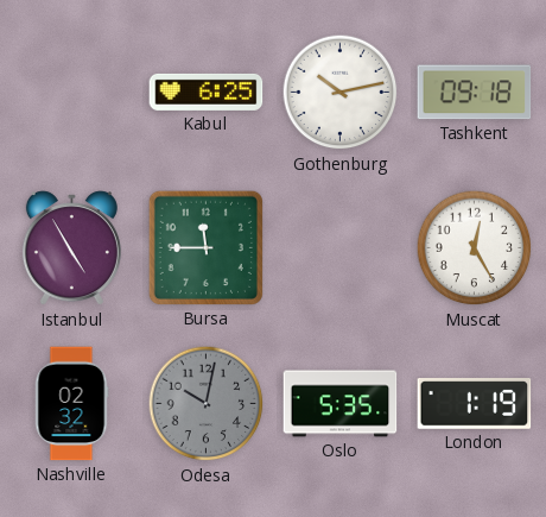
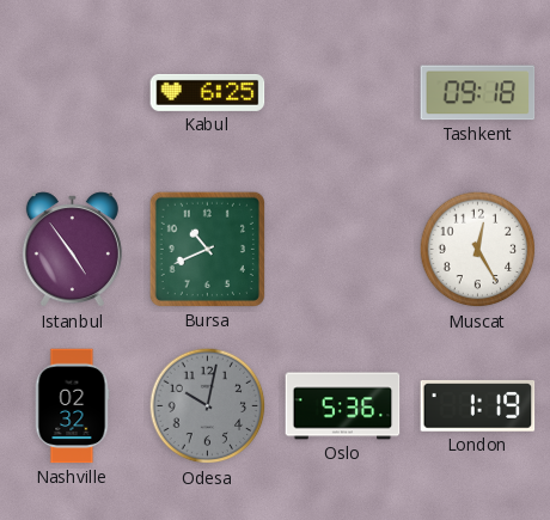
Gothenburg: 10:13 -> none (341, 93)
Istanbul: 4:55 -> 4:54 (72, 250)
Bursa: 11:45 -> 10:41 (207, 249)
Oslo: 5:35 -> 5:36 (343, 406)
